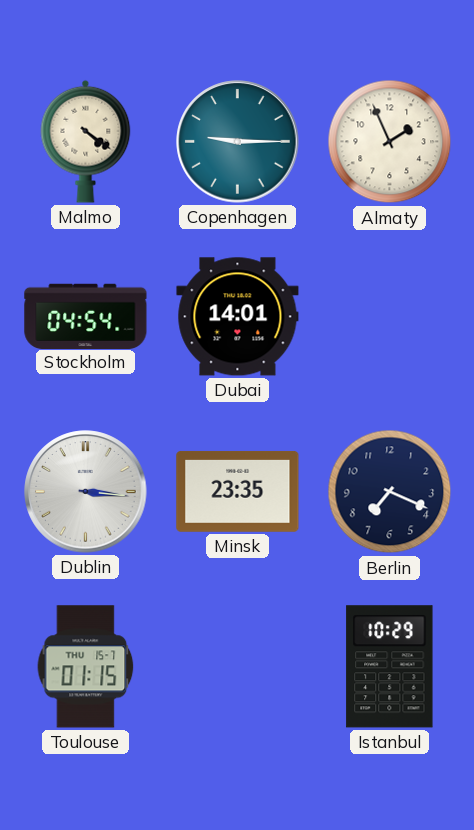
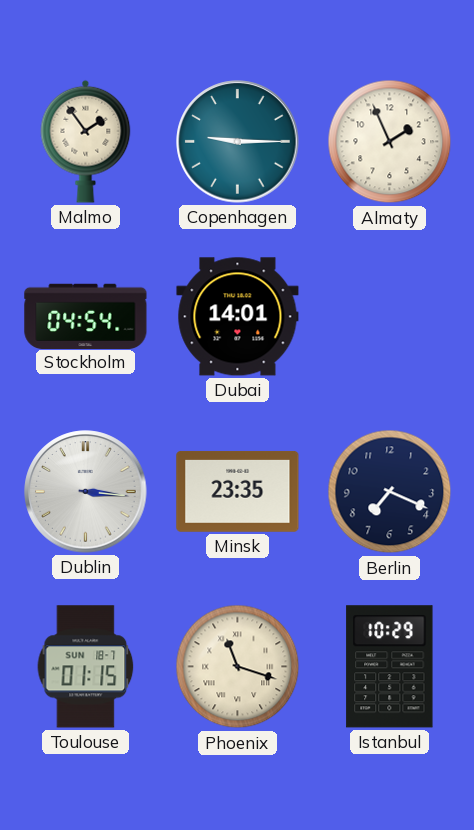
Malmo: 4:21 -> 1:54 (86, 141)
Toulouse date: THU 15-7 -> SUN 18-7 (86, 667)
Phoenix: none -> 11:18 (238, 667)
